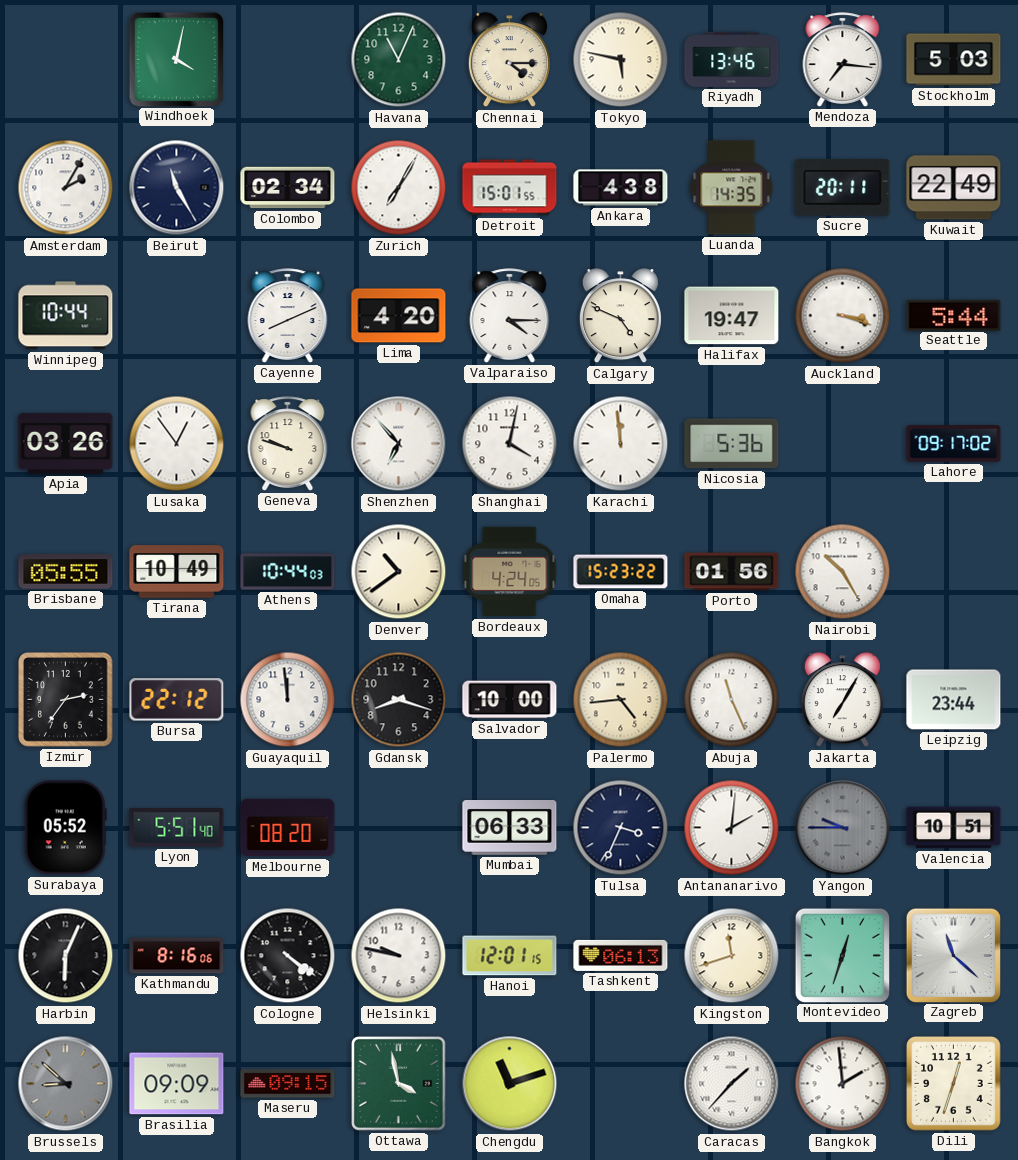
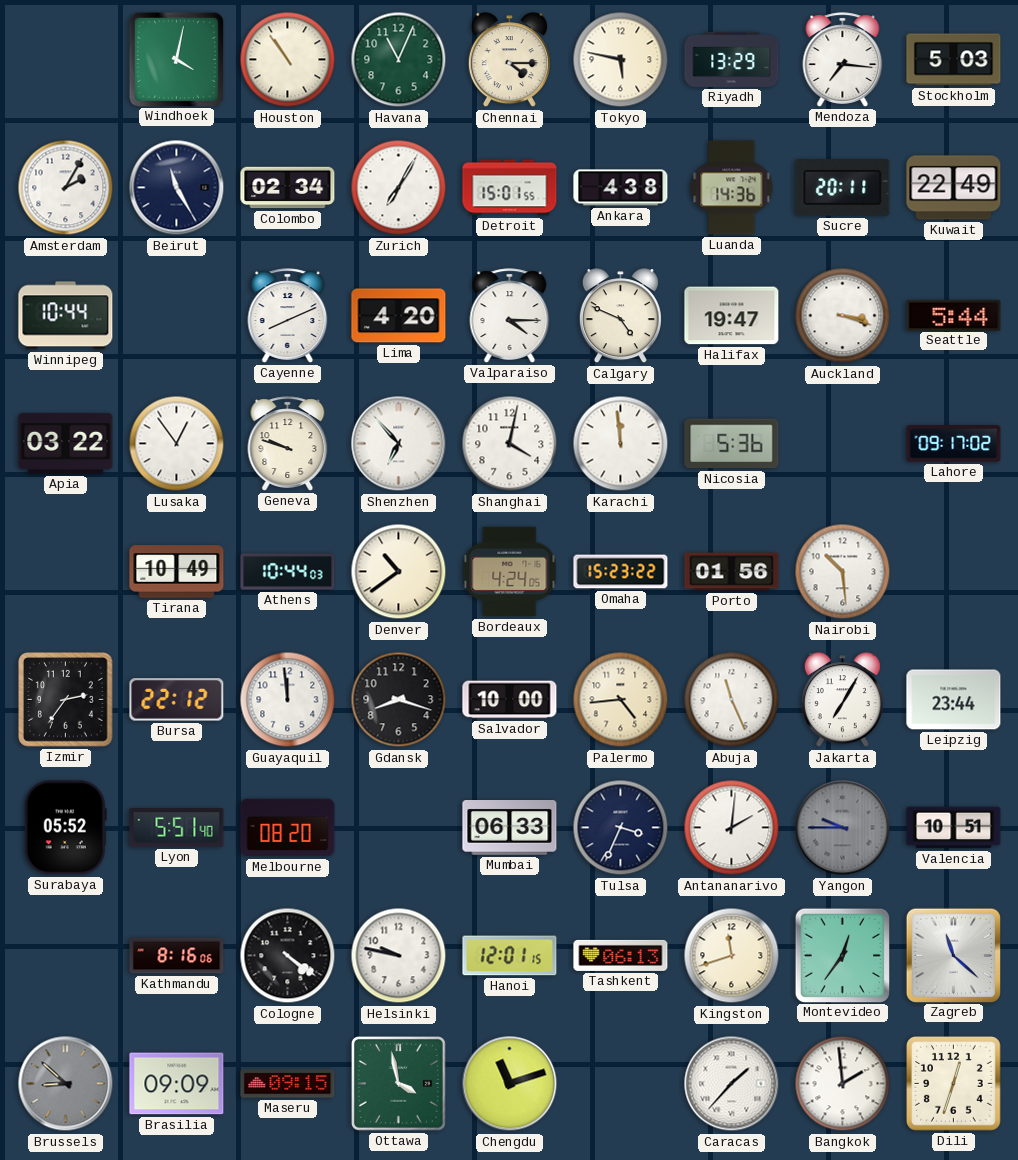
Houston: none -> 10:54 (288, 60)
Riyadh: 13:46 -> 13:29 (732, 59)
Luanda: 14:35 -> 14:36 (732, 188)
Apia: 03:26 -> 03:22 (66, 443)
Brisbane: 05:55 -> none (66, 572)
Nairobi: 10:25 -> 10:29 (843, 572)
Harbin: 6:04 -> none (66, 956)
Montevideo: 12:33 -> 12:36 (842, 955)
